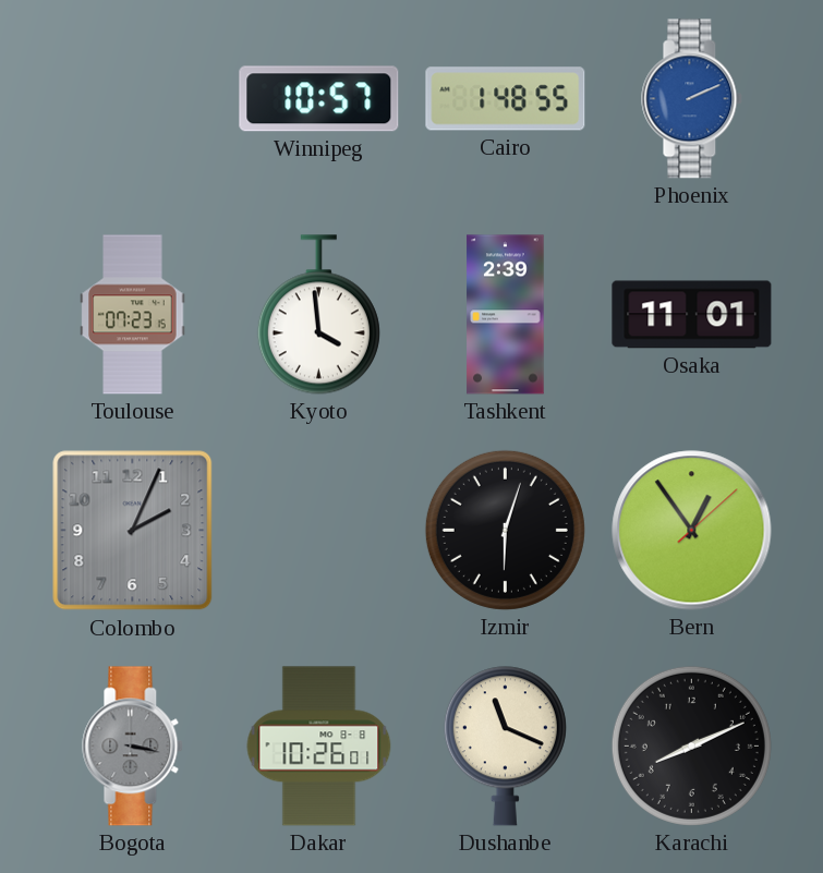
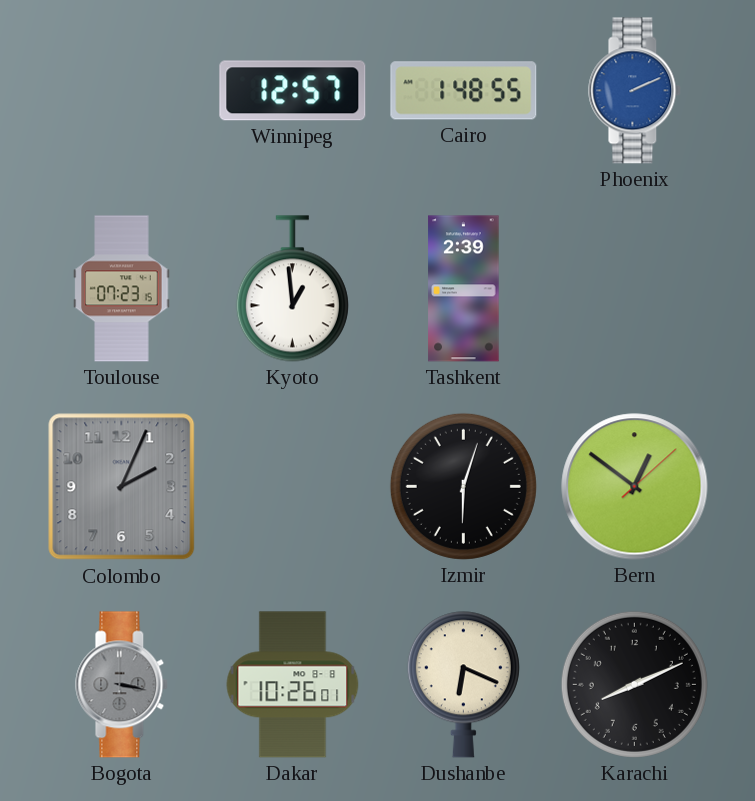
Winnipeg: 10:57 -> 12:57 (293, 91)
Kyoto: 3:59 -> 12:59 (292, 289)
Osaka: 11:01 -> none (692, 315)
Bern: 12:54 -> 12:51 (635, 487)
Dushanbe: 11:19 -> 6:19 (463, 685)
